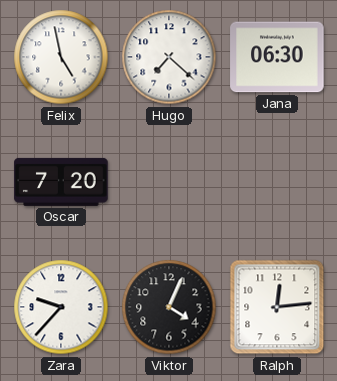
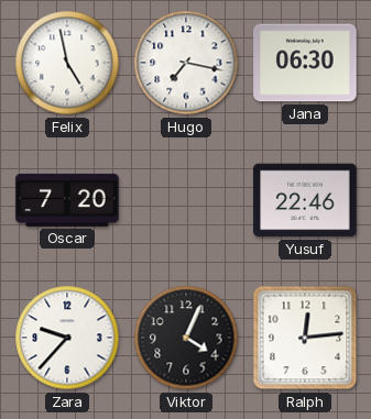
Hugo: 7:22 -> 7:17 (186, 63)
Yusuf: none -> 22:46 (305, 200)
